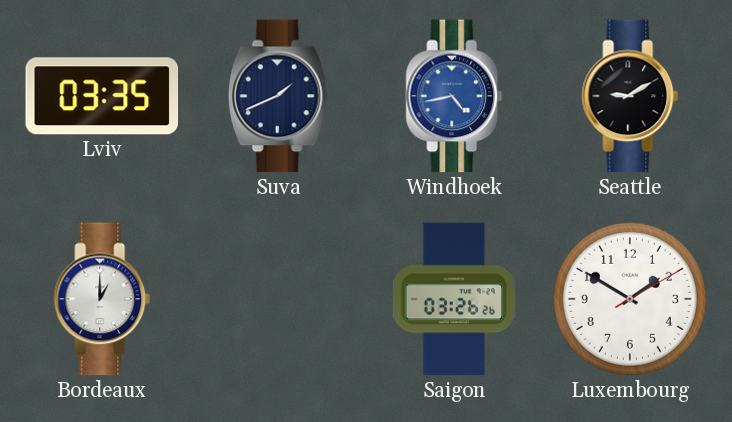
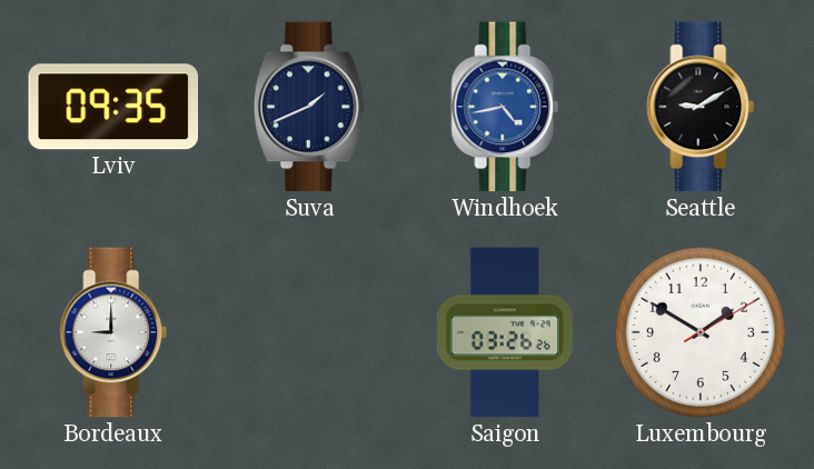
Lviv: 03:35 -> 09:35 (113, 107)
Bordeaux: 1:00 -> 9:00 (113, 332)
